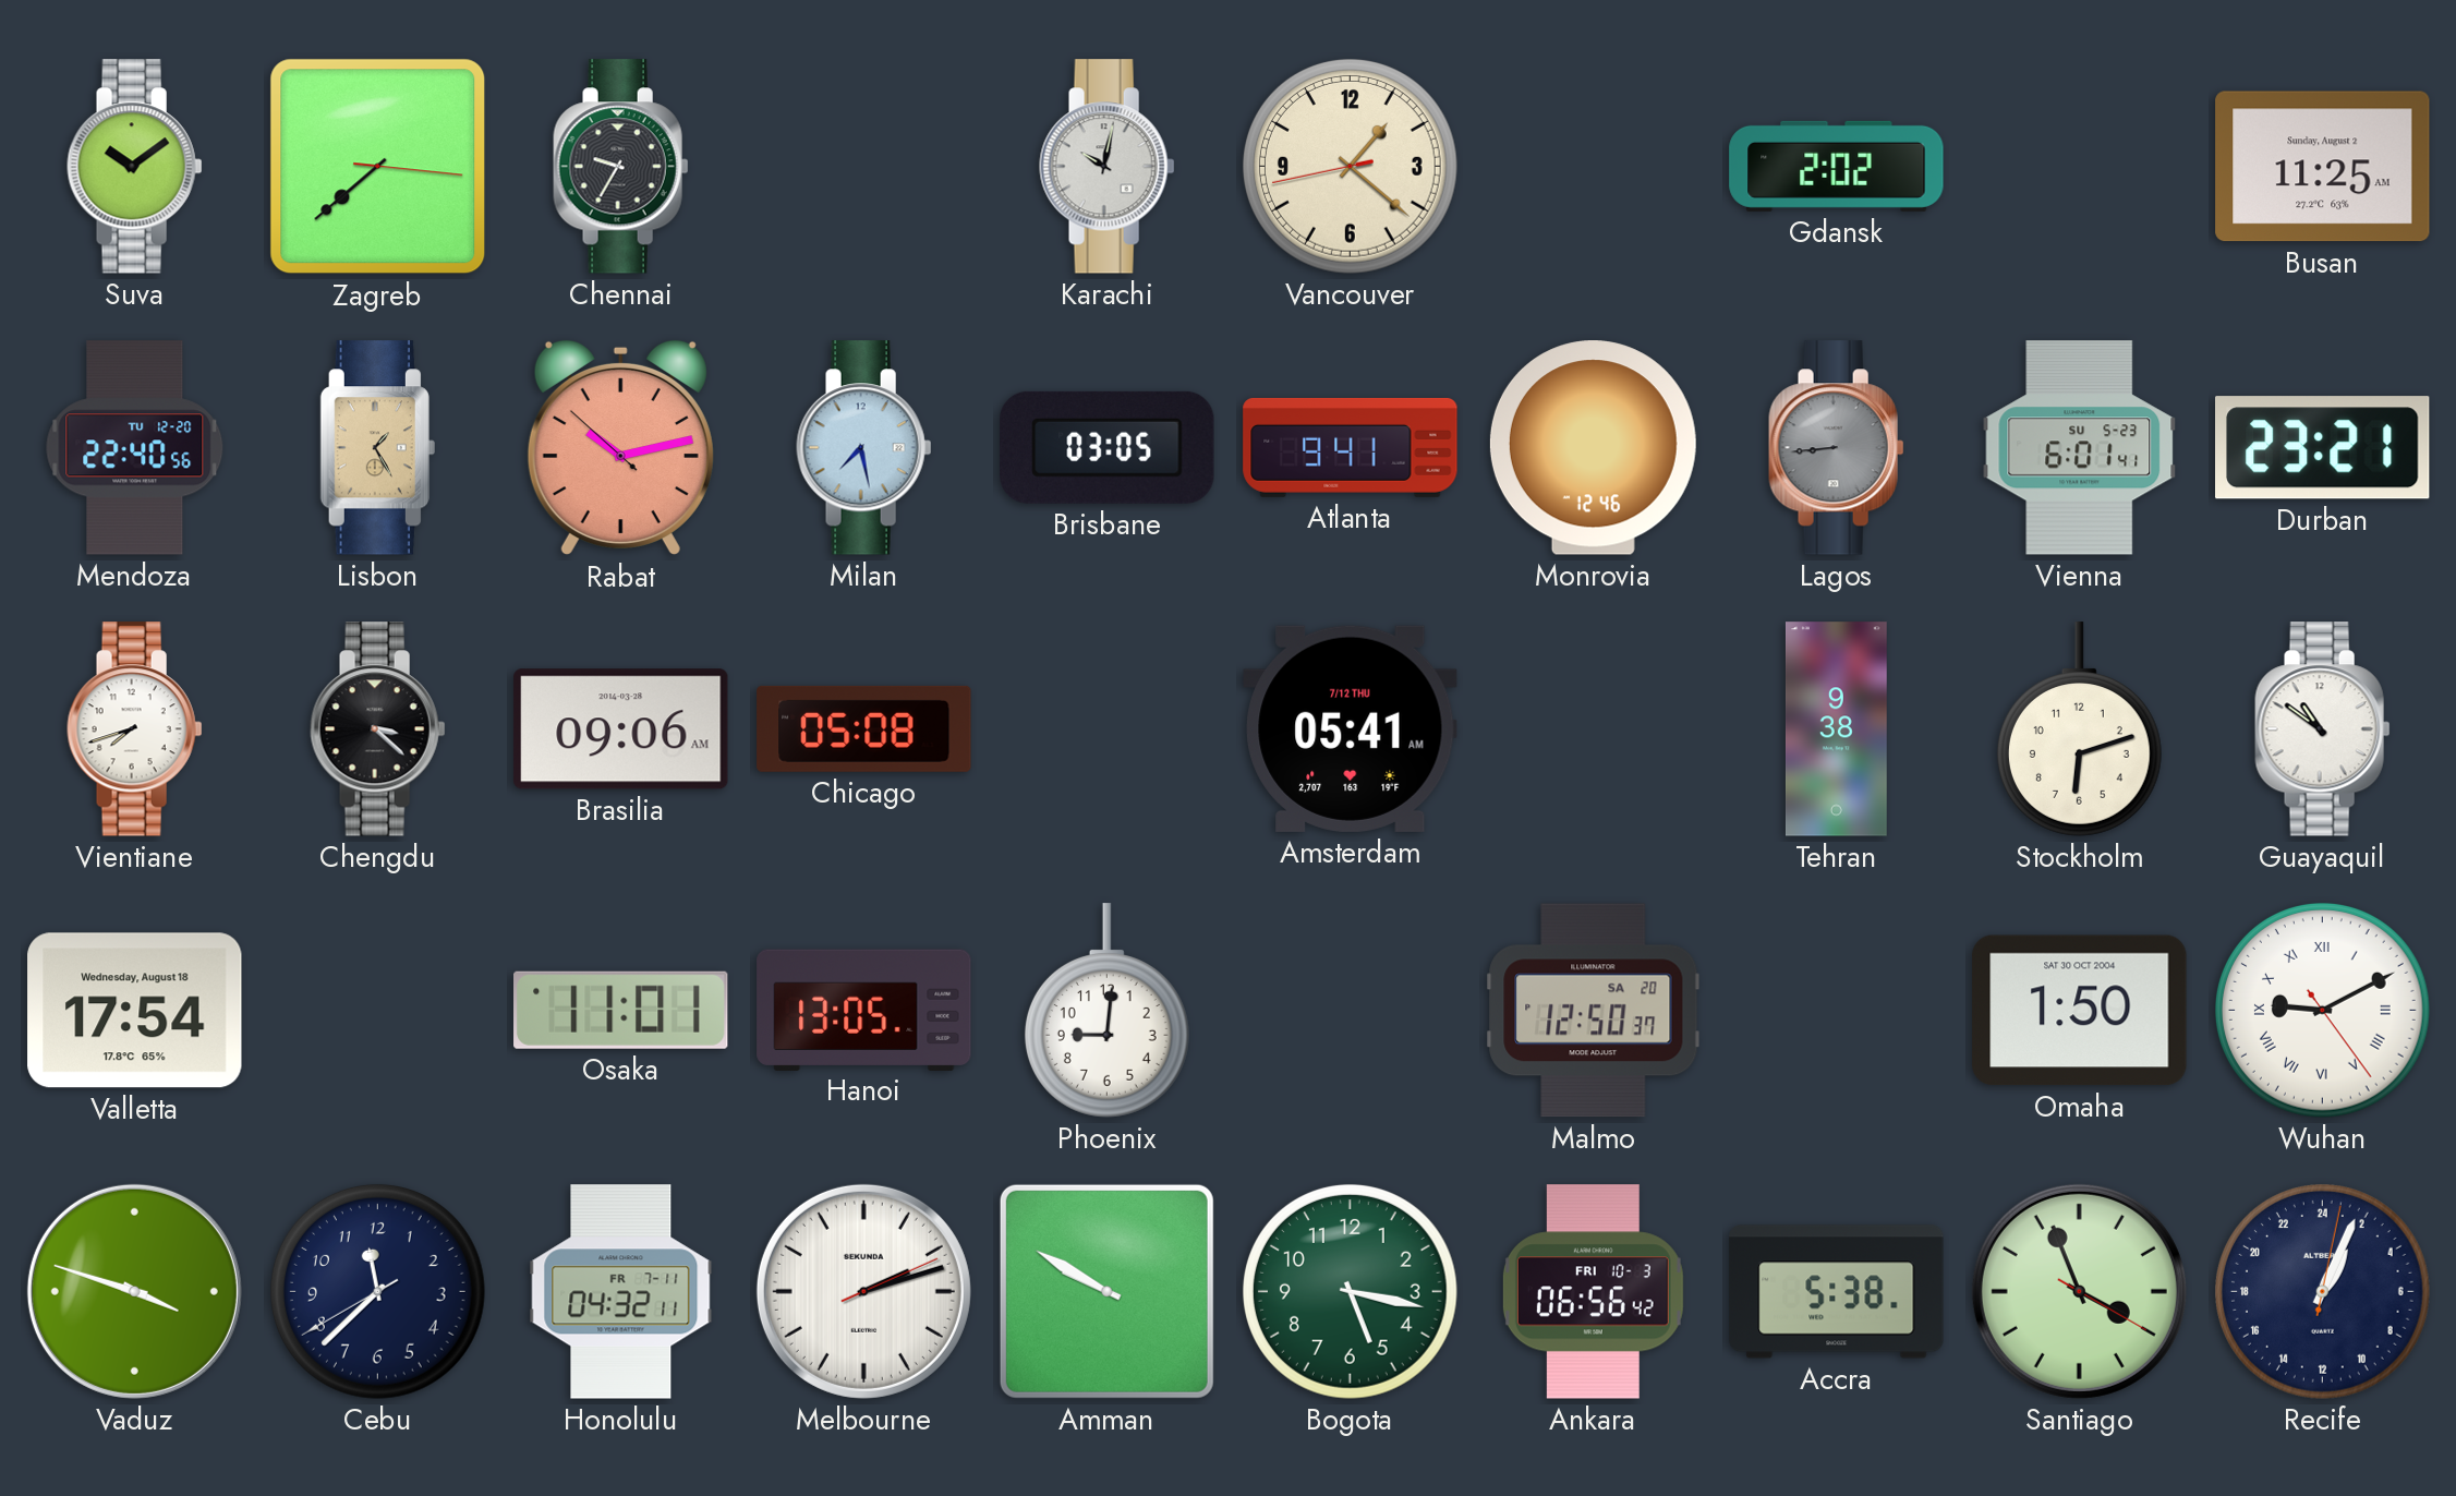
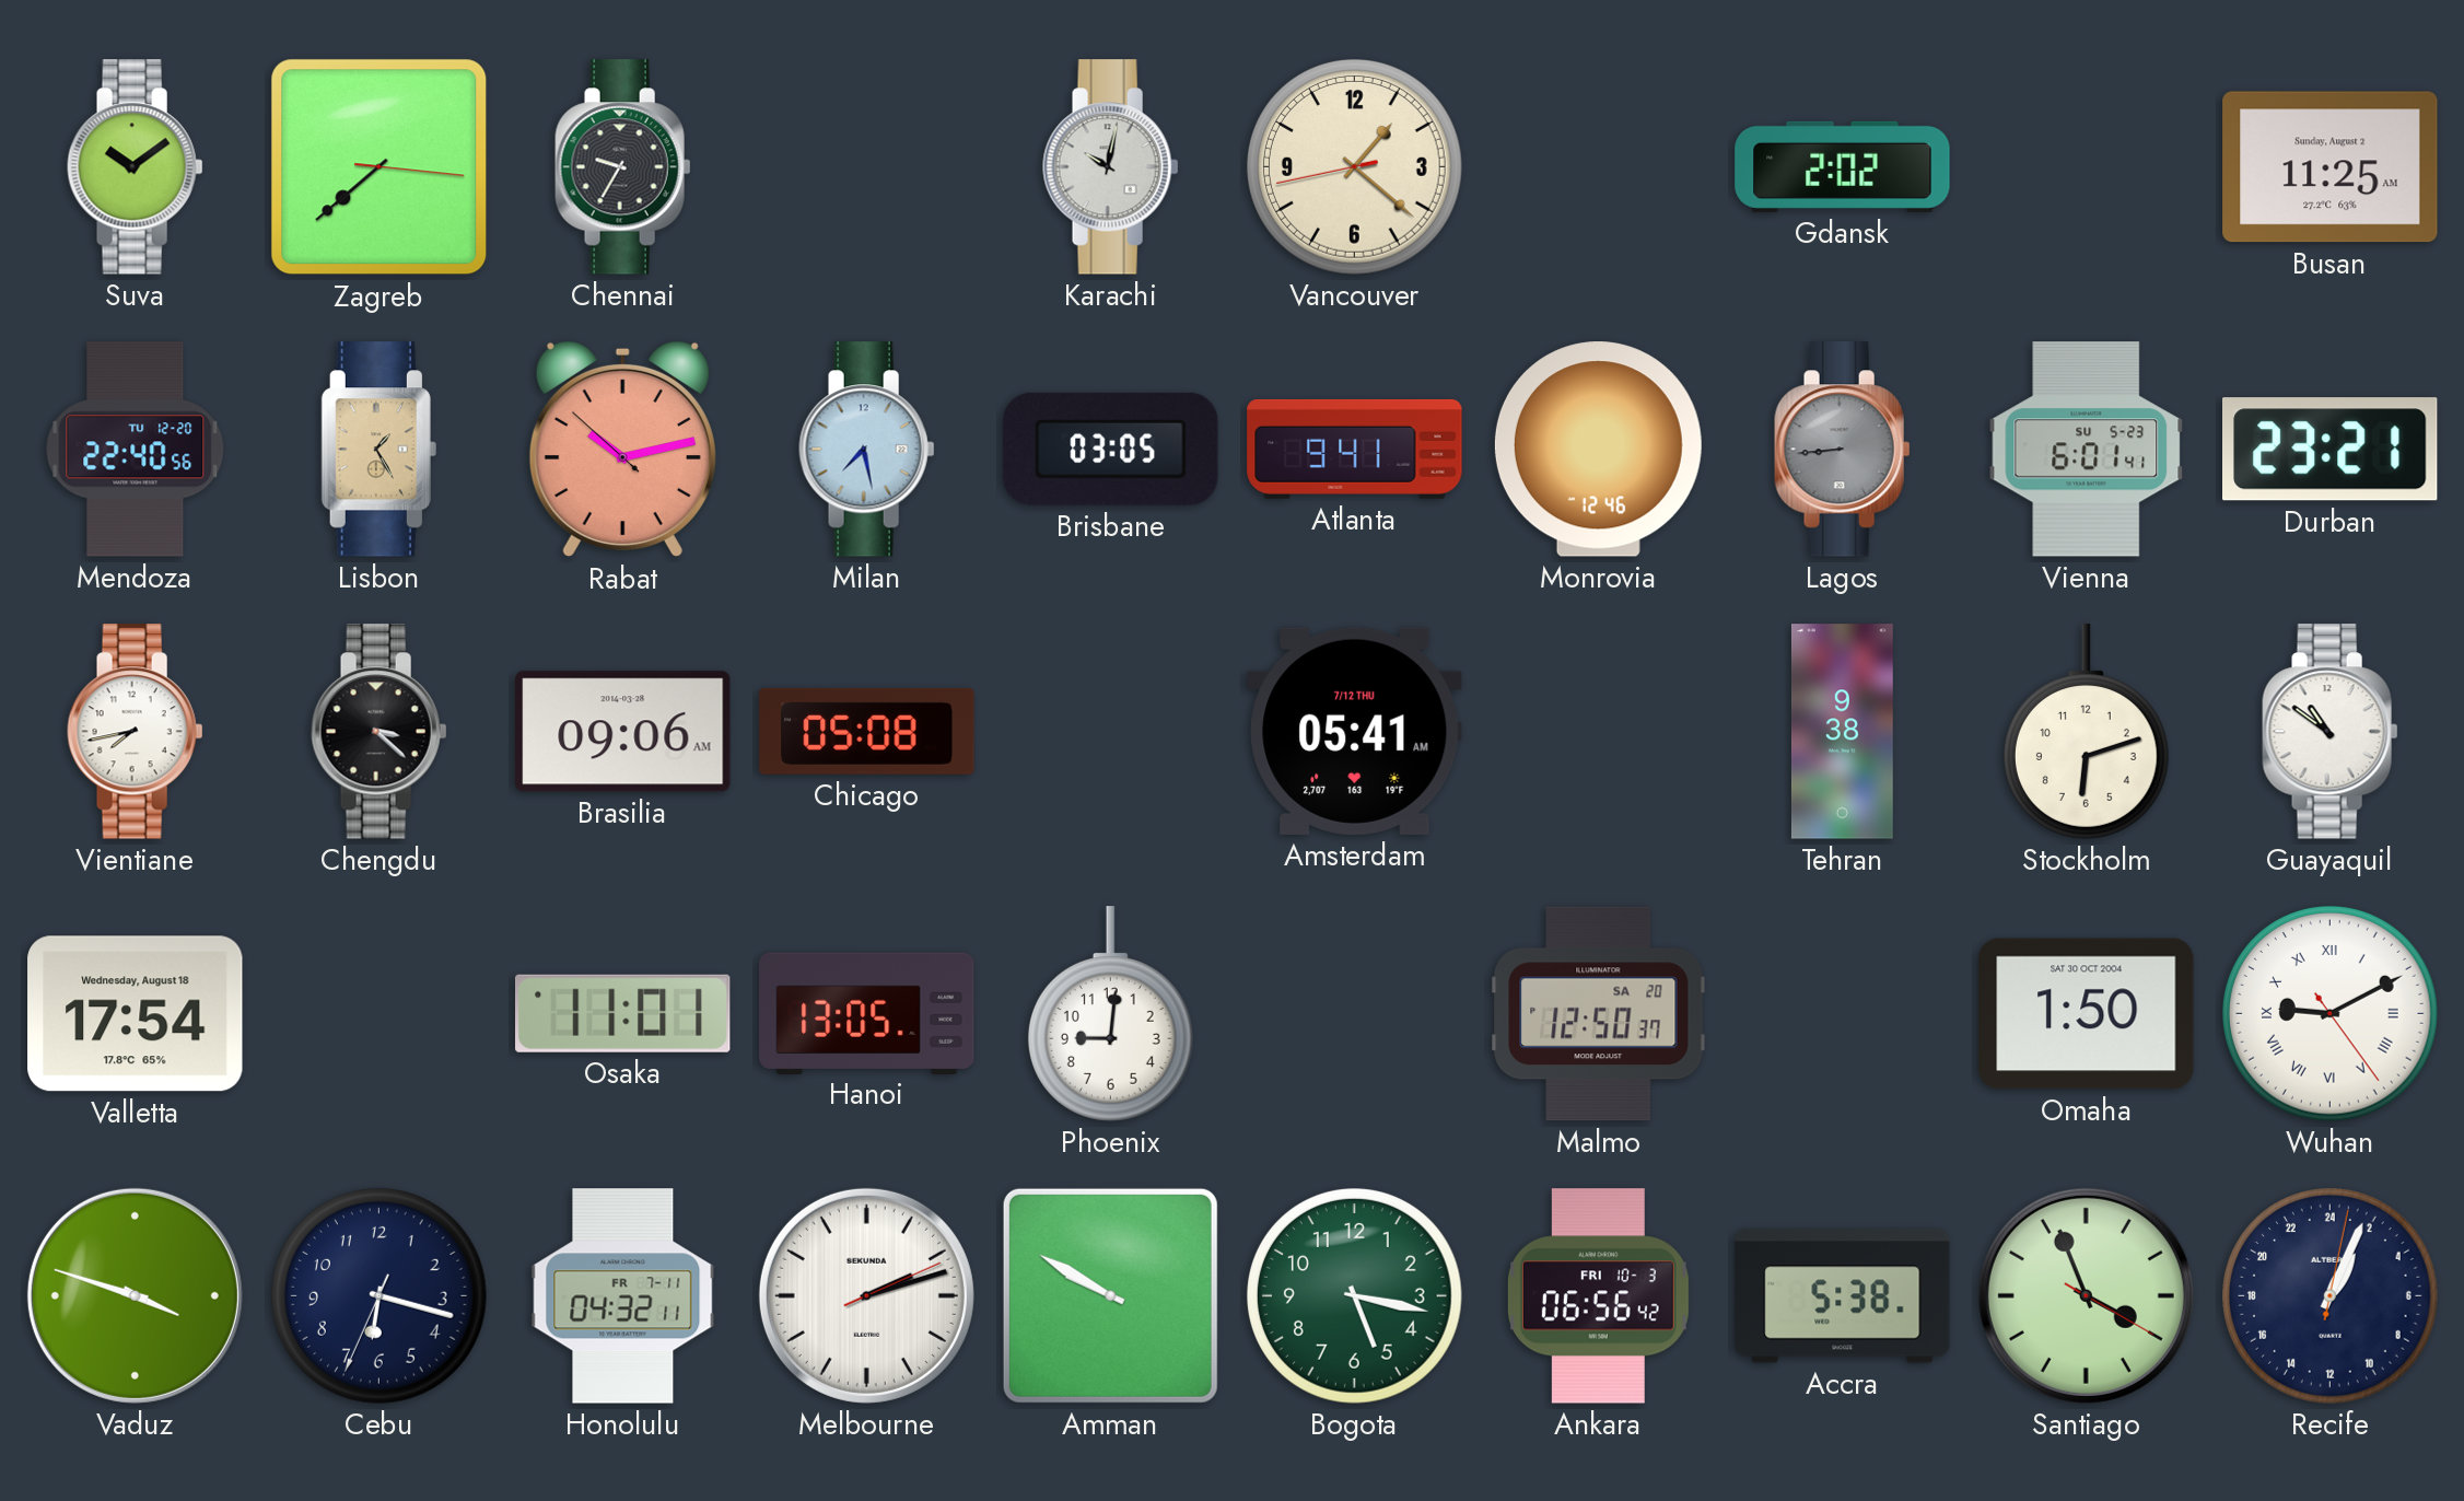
Vientiane: 7:42 -> 7:43 (136, 732)
Cebu: 11:37 -> 6:17 (378, 1295)
